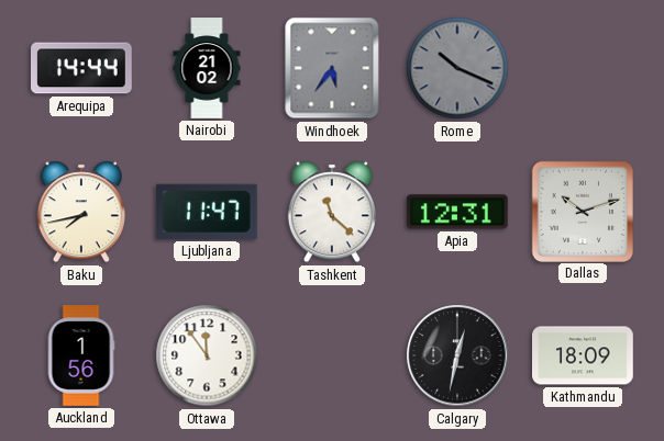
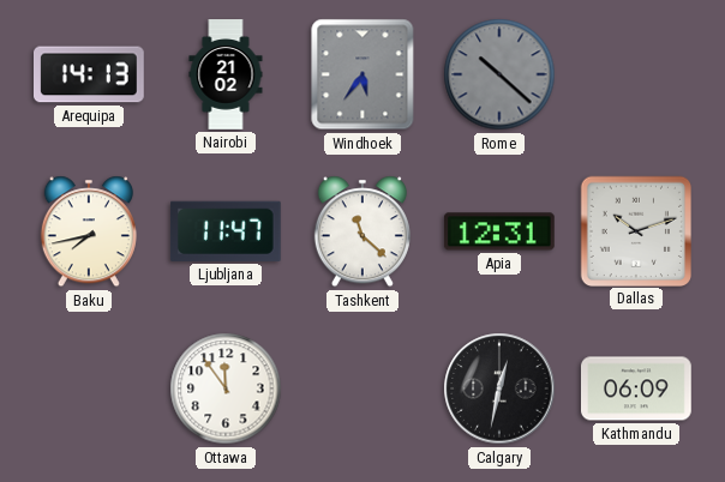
Arequipa: 14:44 -> 14:13 (90, 74)
Rome: 10:19 -> 10:22 (499, 74)
Auckland: 1:56 -> none (81, 355)
Kathmandu: 18:09 -> 06:09 (637, 388)
